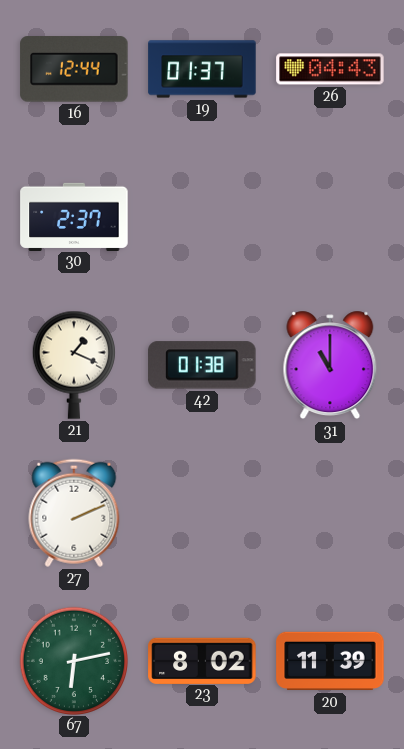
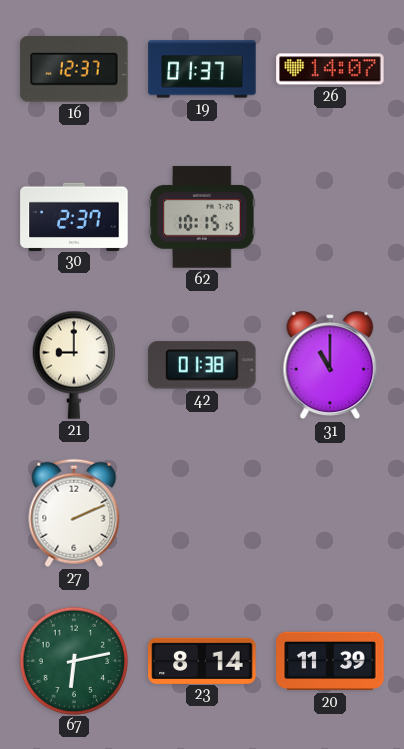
16: 12:44 -> 12:37 (74, 69)
26: 04:43 -> 14:07 (330, 69)
62: none -> 10:15 (202, 217)
21: 1:19 -> 9:00 (73, 365)
23: 8:02 -> 8:14 (202, 660)
